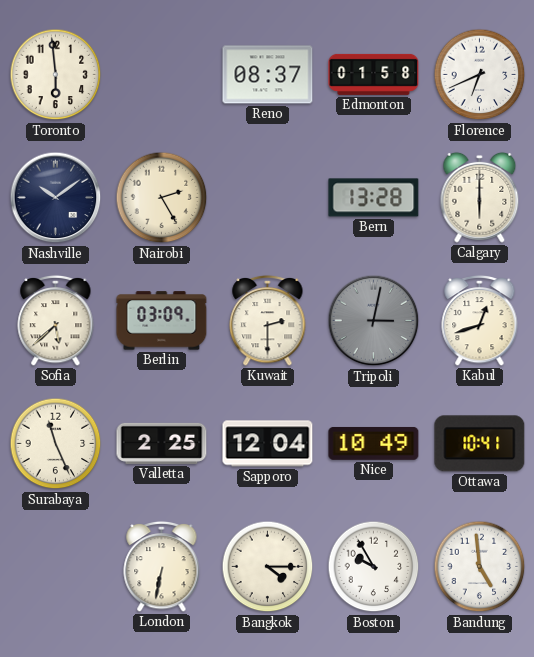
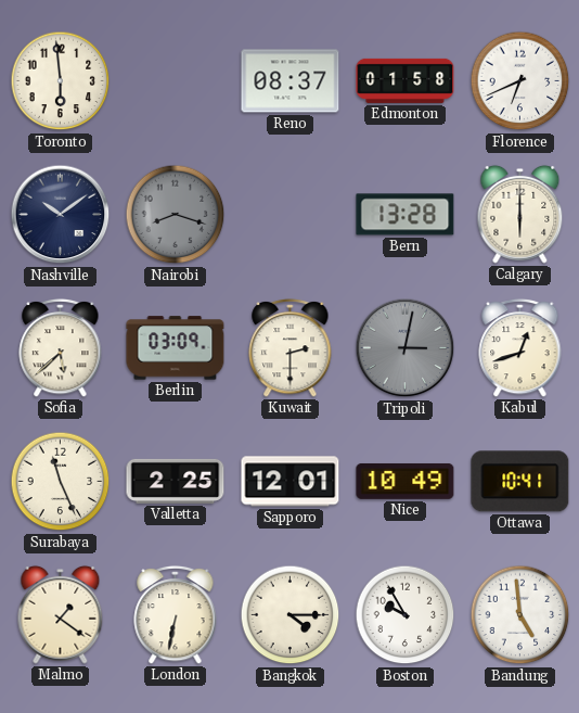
Nairobi: 2:25 -> 8:18 (176, 215)
Nairobi dial: cream -> grey (176, 215)
Sapporo: 12:04 -> 12:01 (291, 482)
Malmo: none -> 1:21 (61, 614)
